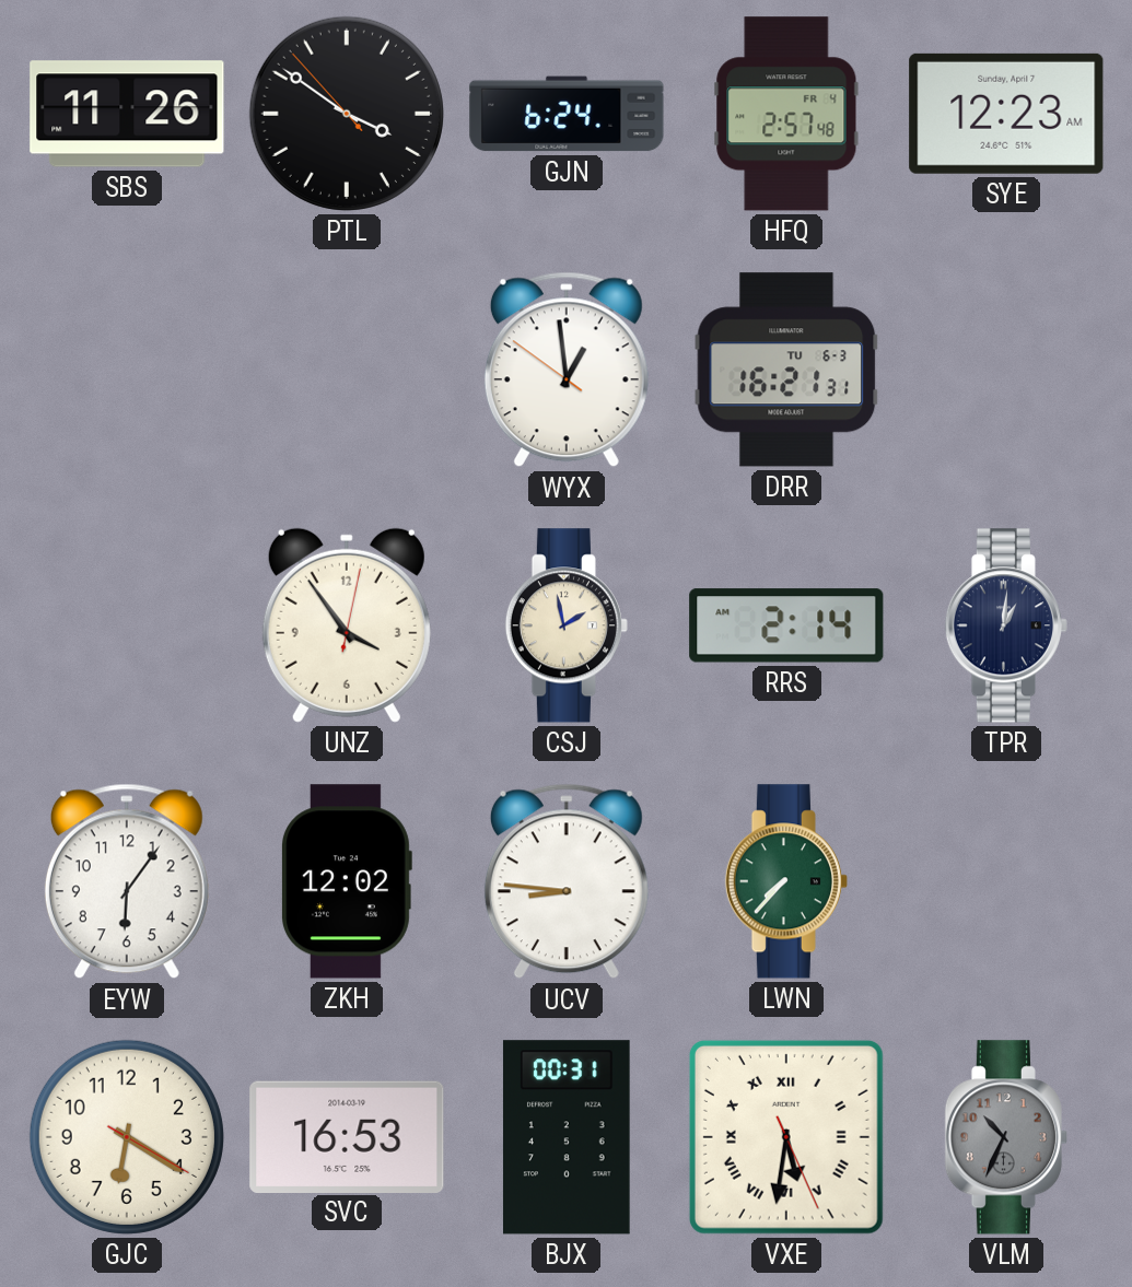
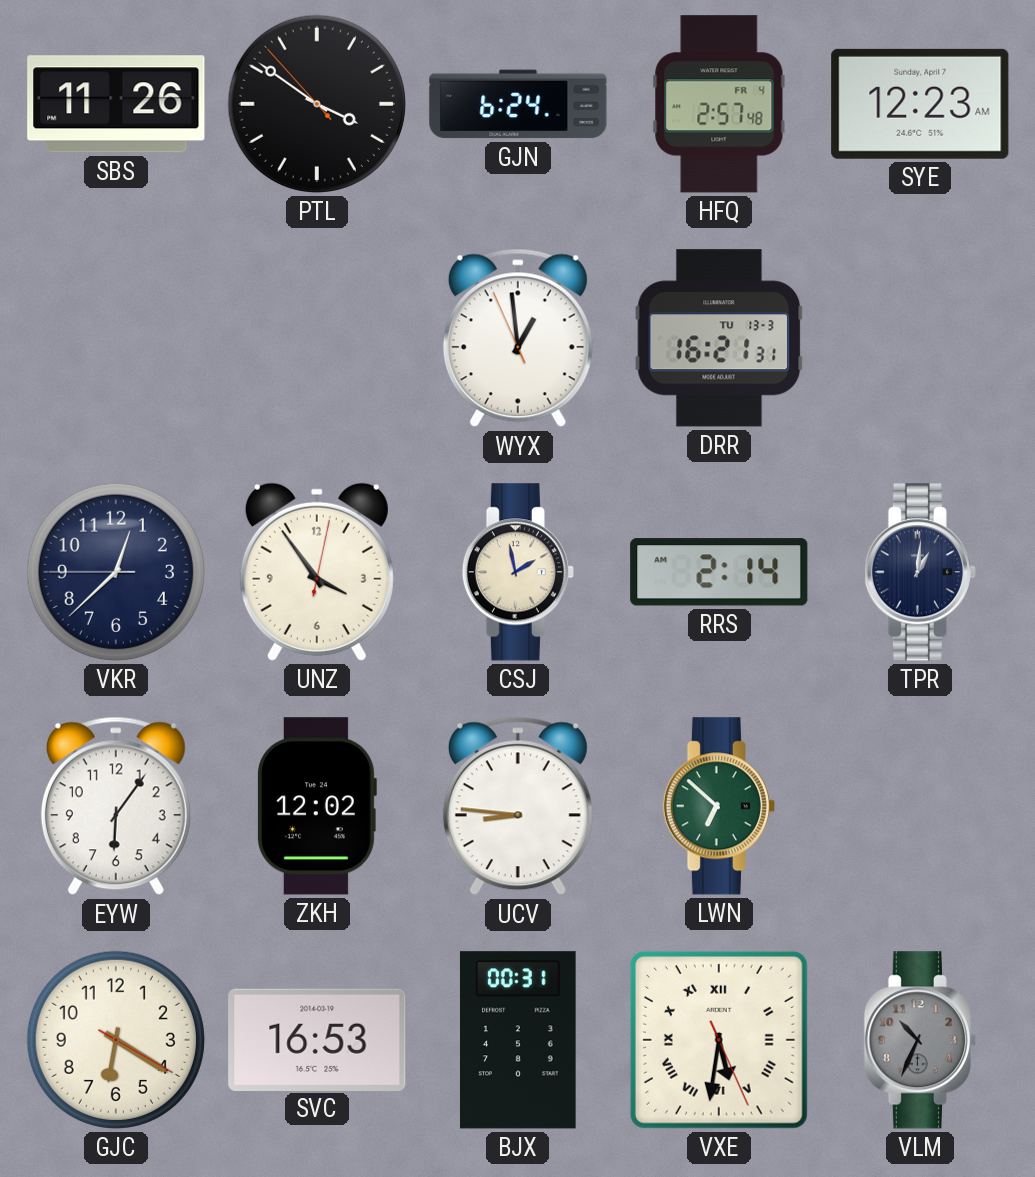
WYX: 12:58:51 -> 12:58:56 (518, 338)
DRR date: TU 6-3 -> TU 13-3 (719, 338)
VKR: none -> 12:37 (116, 572)
LWN: 7:37 -> 6:52 (719, 806)
